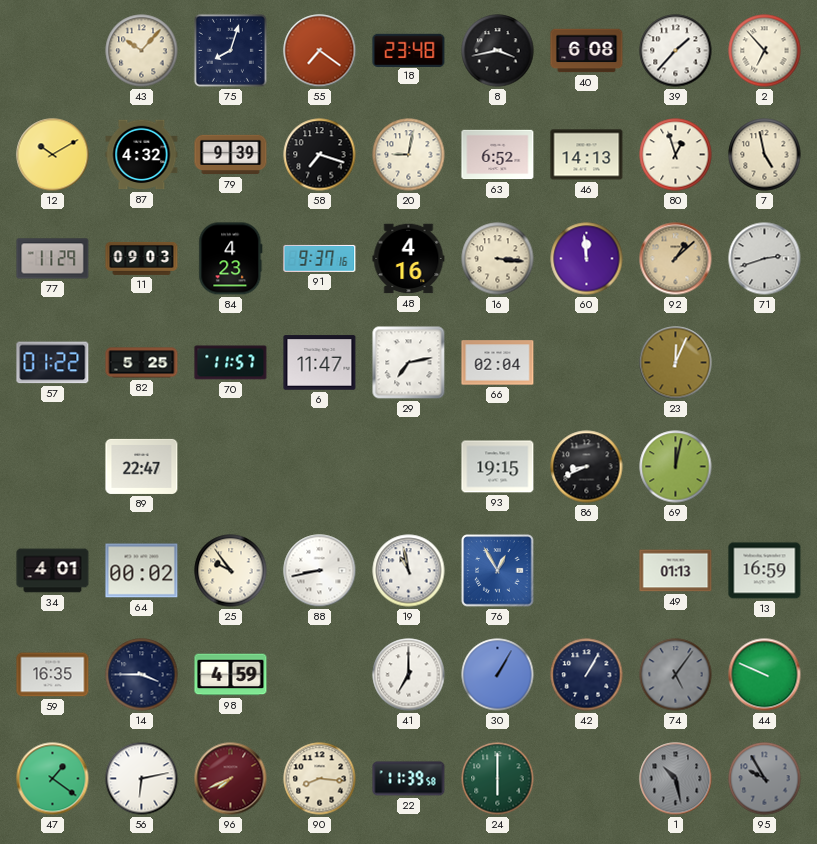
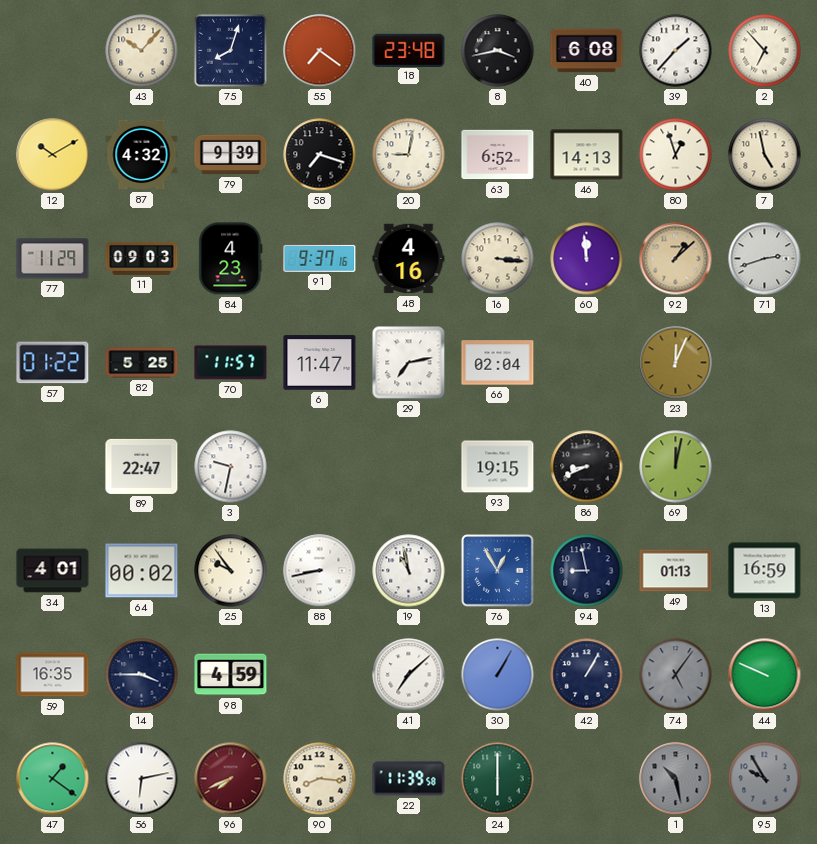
3: none -> 9:32 (231, 467)
94: none -> 8:58 (587, 571)
41: 7:00 -> 7:08 (409, 675)
